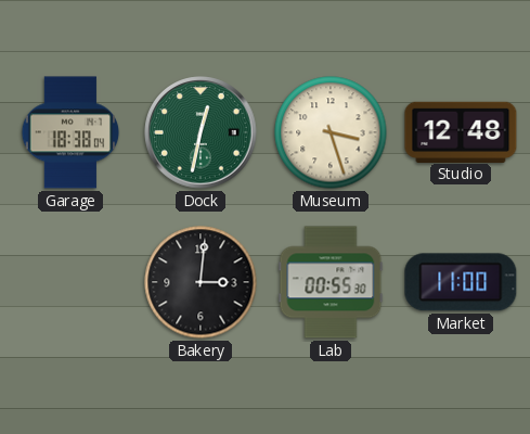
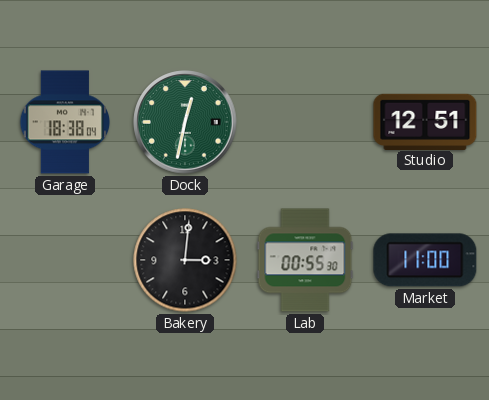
Museum: 3:27 -> none (331, 132)
Studio: 12:48 -> 12:51 (425, 121)
